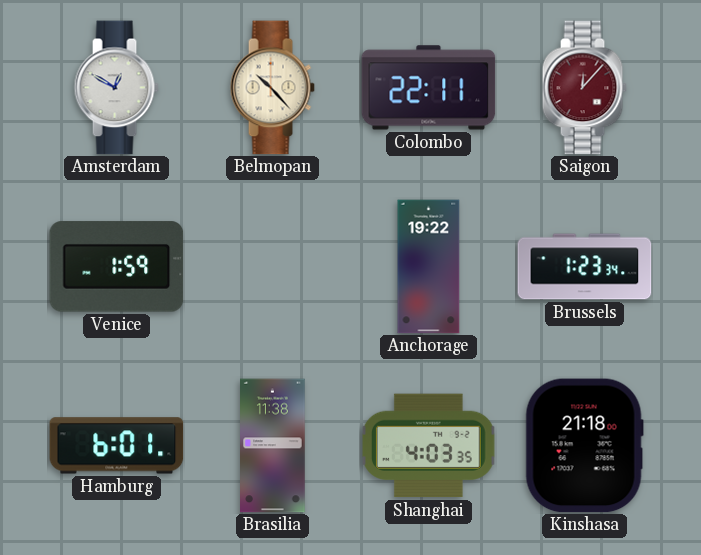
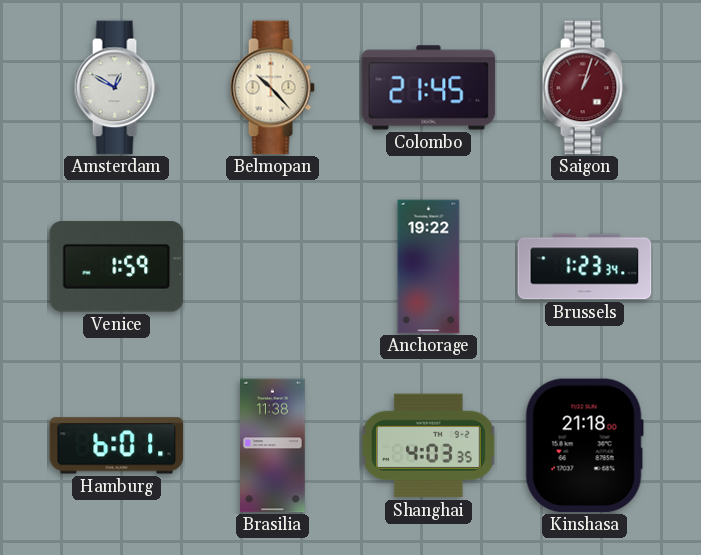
Colombo: 22:11 -> 21:45 (429, 88)
Saigon: 12:07 -> 1:03 (584, 88)
